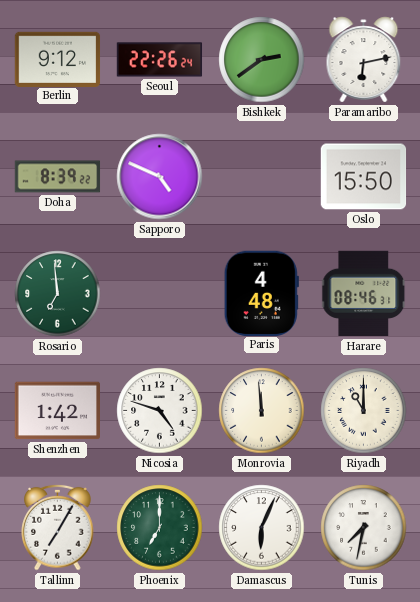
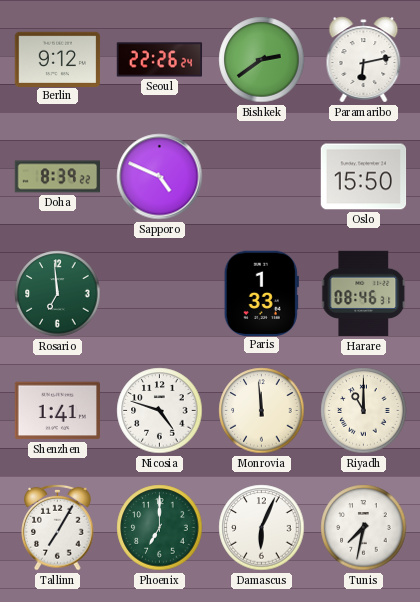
Paris: 4:48 -> 1:33 (261, 293)
Shenzhen: 1:42 -> 1:41 (58, 411)
